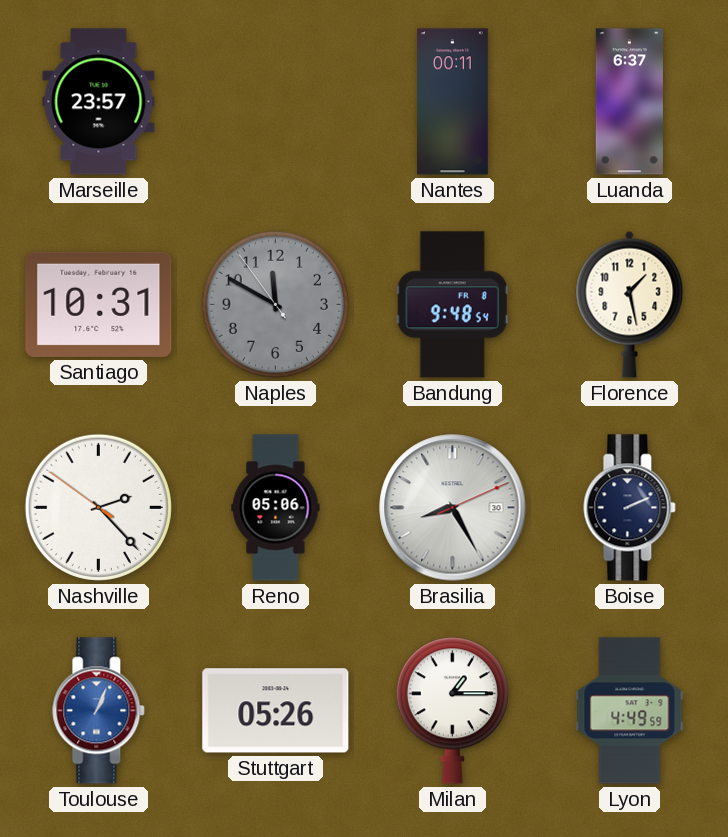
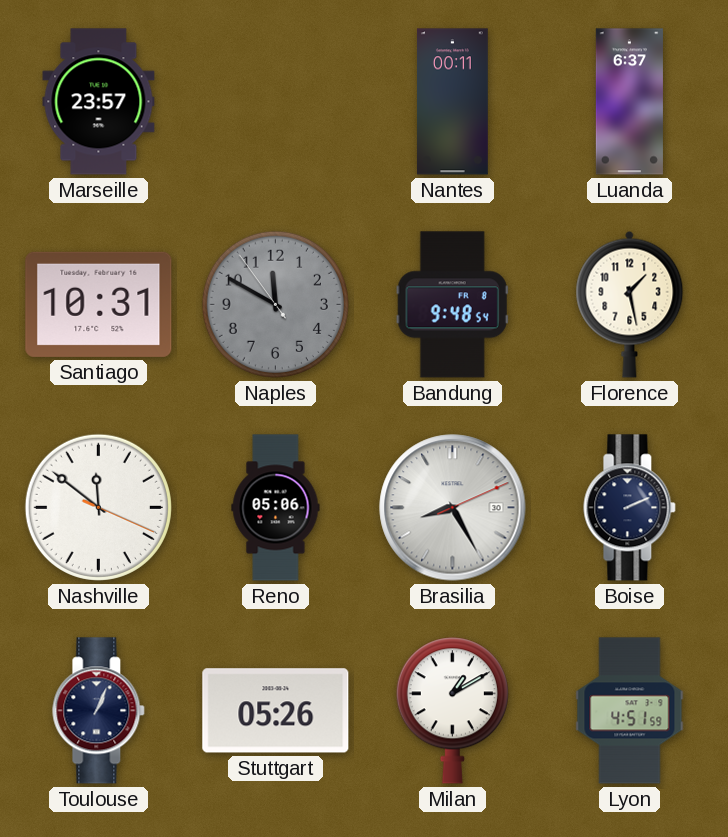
Nashville: 2:22 -> 11:51 (98, 507)
Toulouse dial: blue -> navy (99, 711)
Milan: 1:15 -> 1:10 (452, 711)
Lyon: 4:49 -> 4:51 (630, 711)
